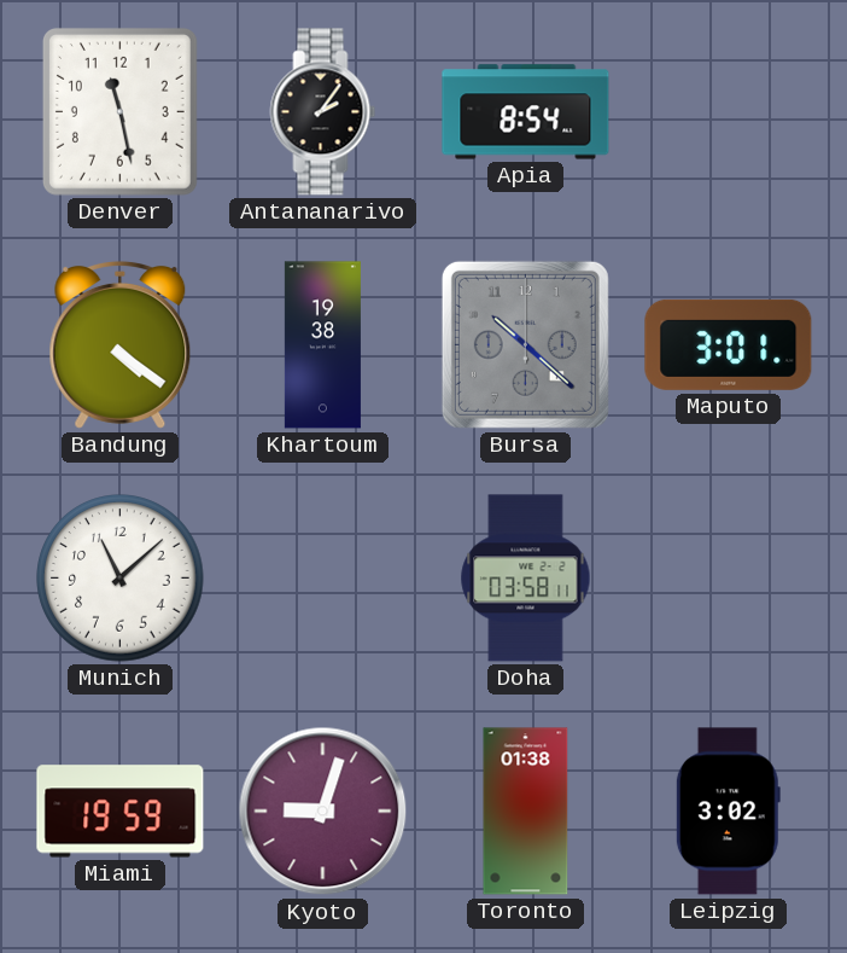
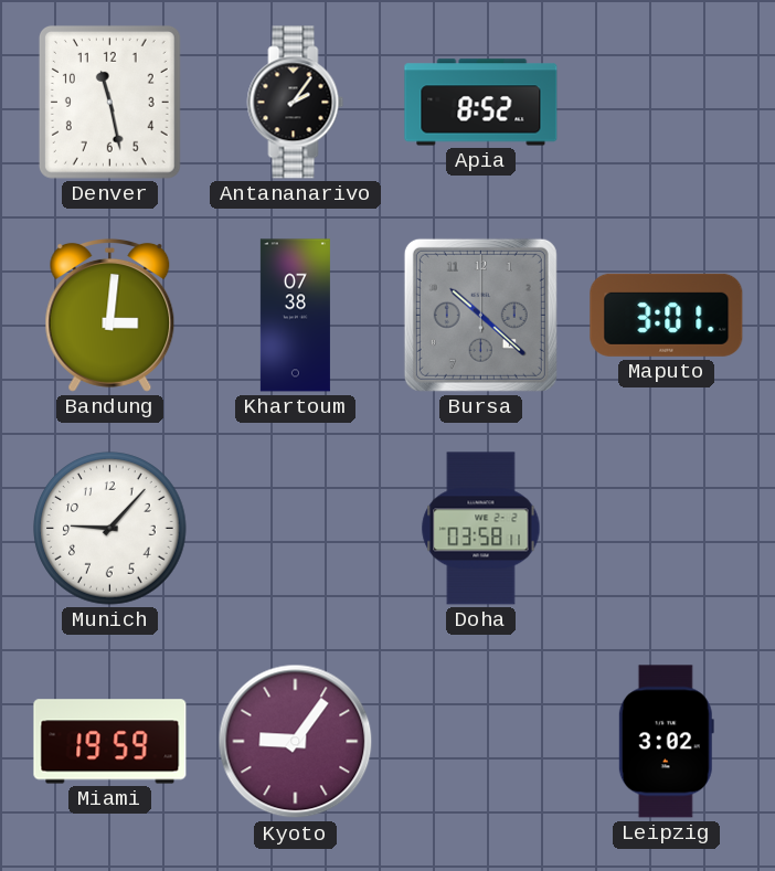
Apia: 8:54 -> 8:52 (481, 103)
Bandung: 4:21 -> 3:01 (110, 315)
Khartoum: 19:38 -> 07:38 (295, 316)
Munich: 11:08 -> 9:07 (110, 529)
Kyoto: 9:03 -> 9:06 (296, 742)
Toronto: 01:38 -> none (526, 812)
